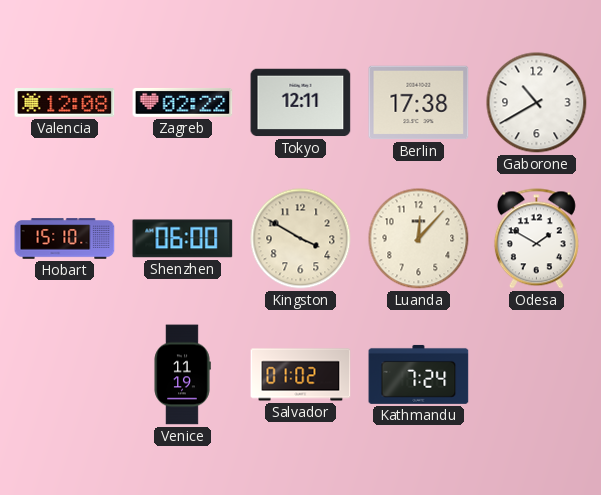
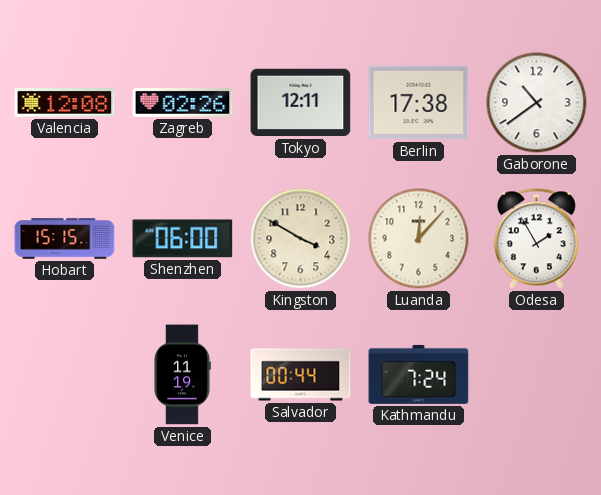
Zagreb: 02:22 -> 02:26 (183, 102)
Gaborone: 10:40 -> 10:39 (537, 103)
Hobart: 15:10 -> 15:15 (65, 239)
Odesa: 1:50 -> 1:55 (536, 239)
Salvador: 01:02 -> 00:44 (301, 375)
